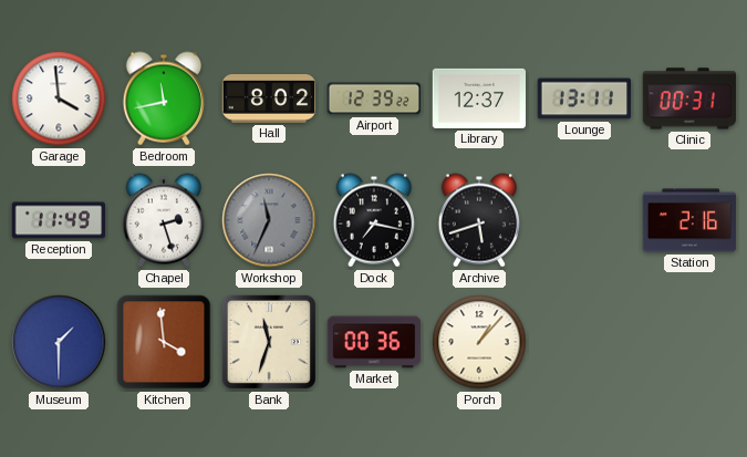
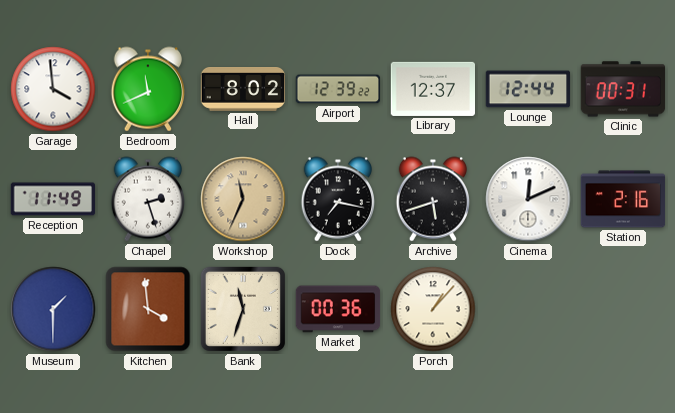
Bedroom: 11:43 -> 11:41 (147, 89)
Lounge: 13:11 -> 12:44 (528, 89)
Workshop dial: grey -> champagne (243, 199)
Cinema: none -> 12:11 (528, 199)
